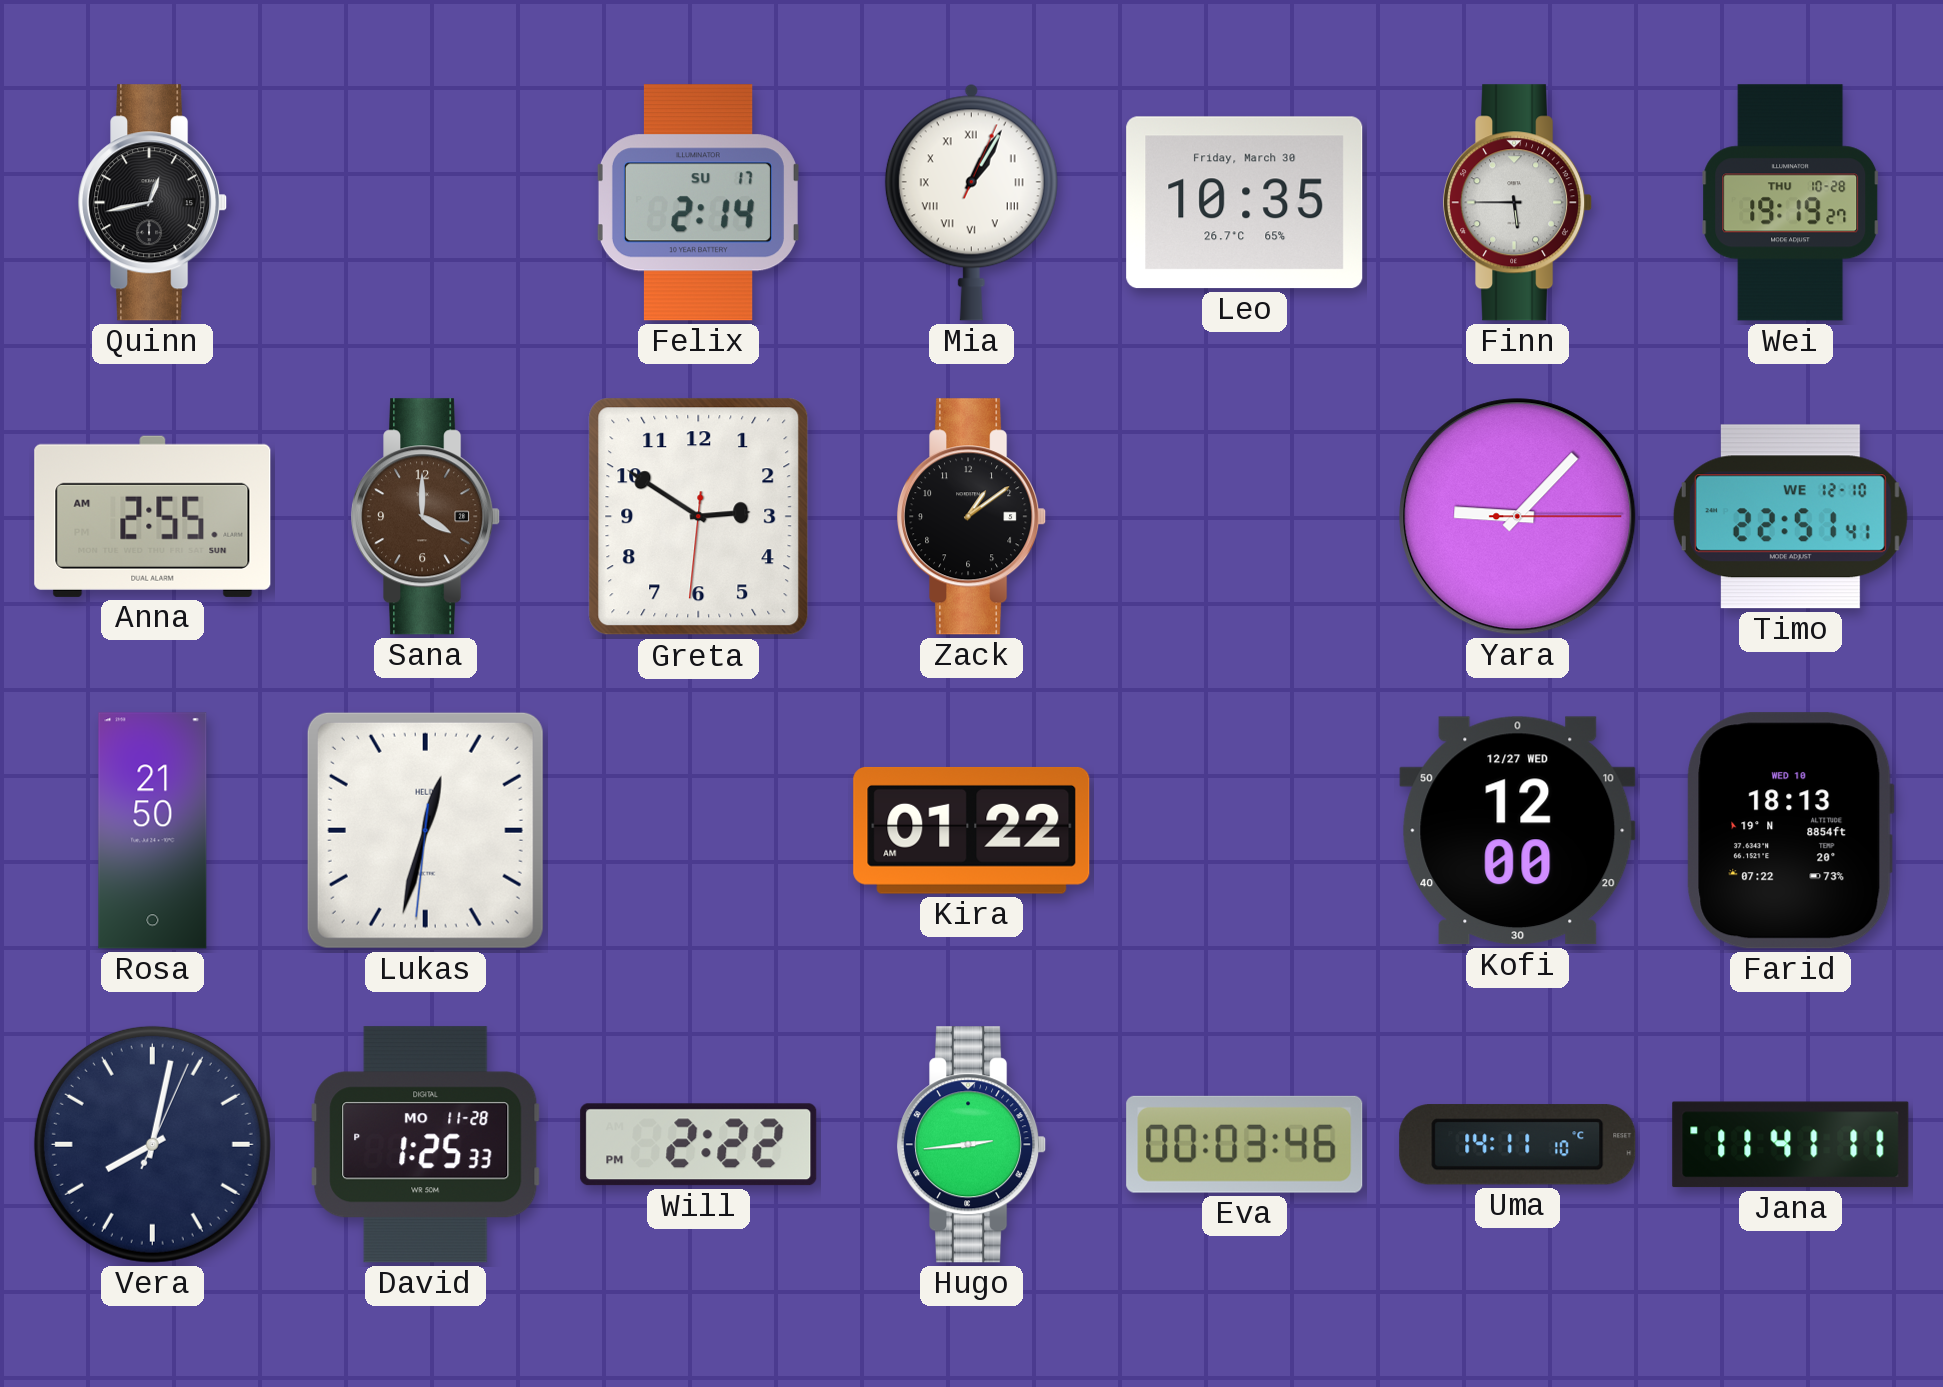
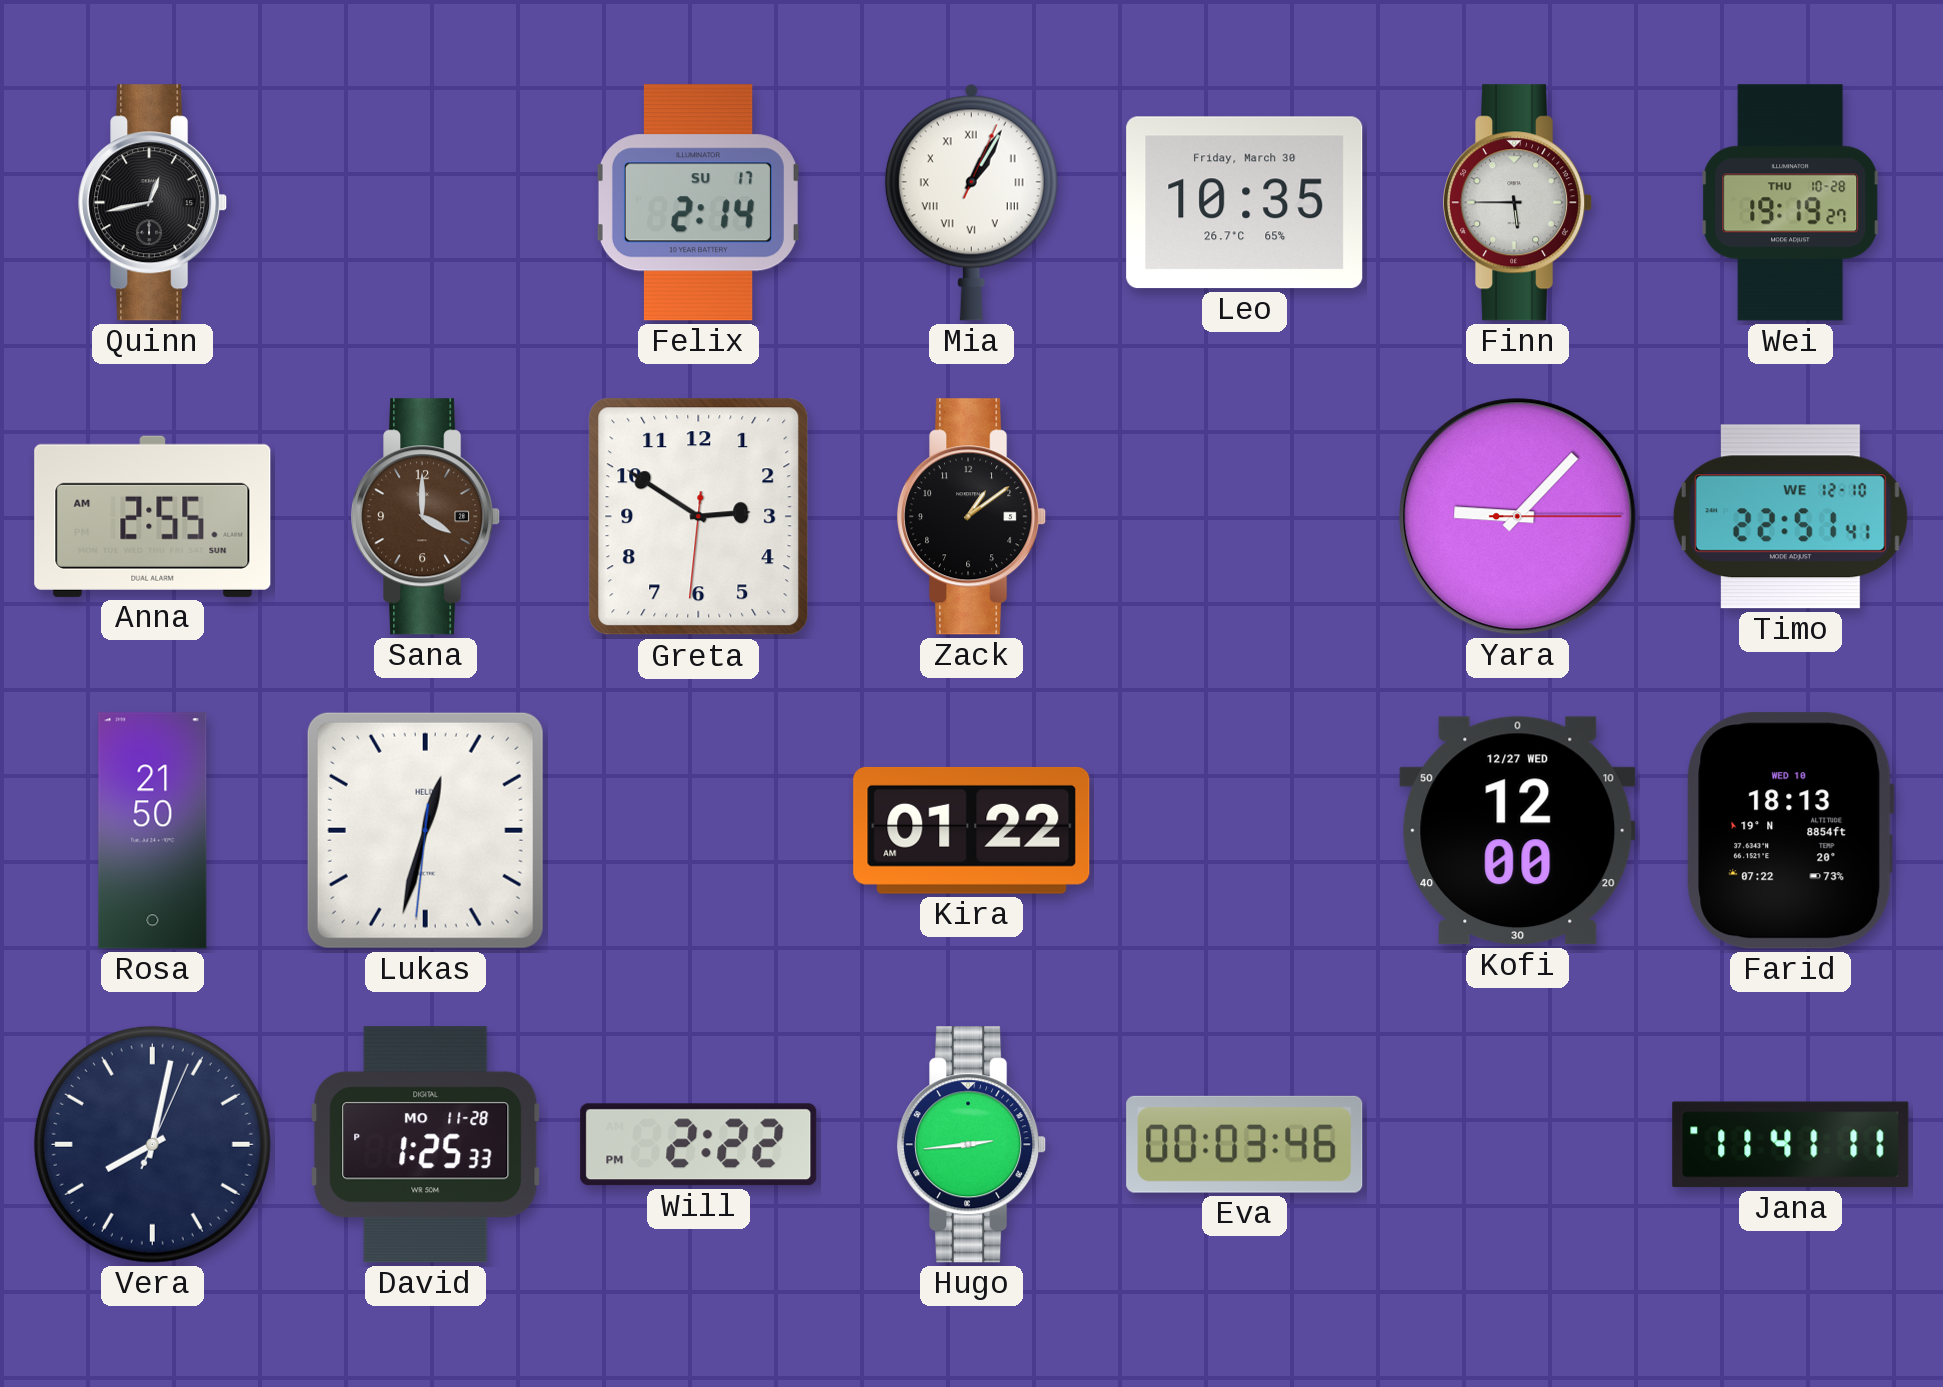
Uma: 14:11 -> none (1518, 1145)
